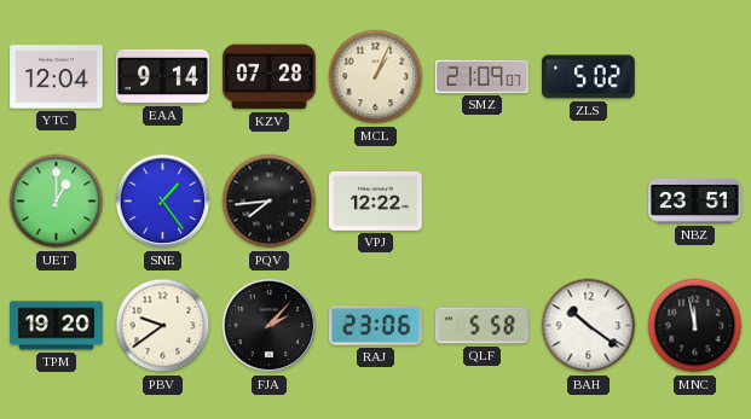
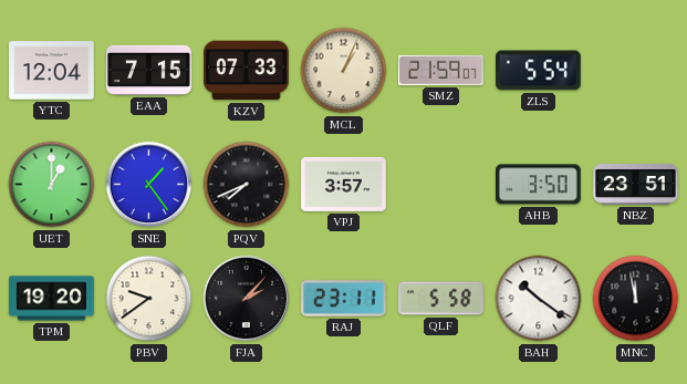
EAA: 9:14 -> 7:15 (149, 70)
KZV: 07:28 -> 07:33 (247, 71)
SMZ: 21:09 -> 21:59 (441, 70)
ZLS: 5:02 -> 5:54 (539, 71)
PQV: 7:44 -> 7:41 (247, 185)
VPJ: 12:22 -> 3:57 (344, 184)
AHB: none -> 3:50 (539, 185)
RAJ: 23:06 -> 23:11 (344, 299)
